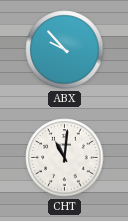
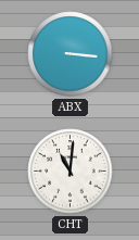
ABX: 9:53 -> 3:16 (71, 54)
